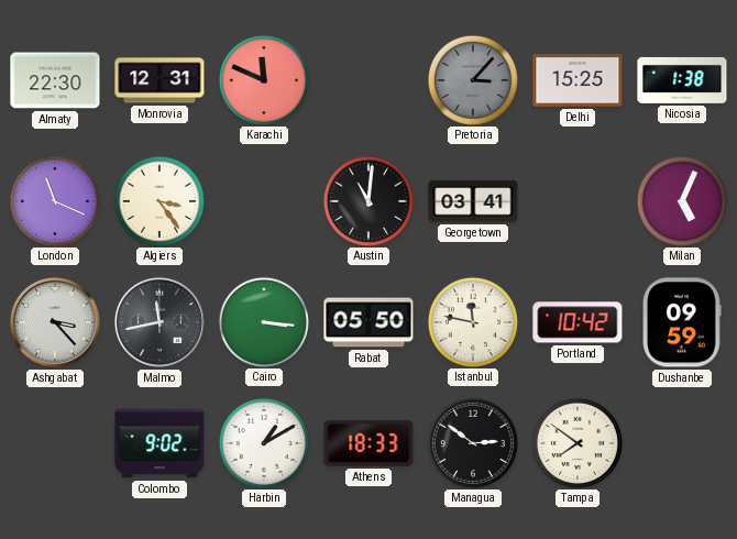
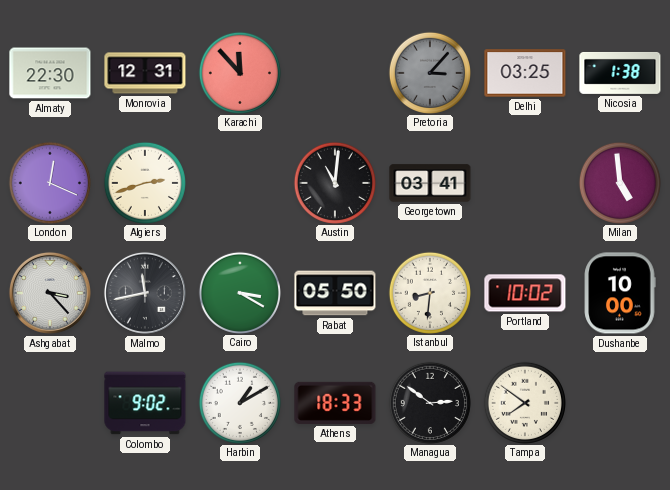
Karachi: 11:49 -> 11:53 (239, 72)
Delhi: 15:25 -> 03:25 (525, 73)
London: 11:19 -> 12:19 (49, 182)
Algiers: 3:24 -> 2:42 (144, 182)
Milan: 5:04 -> 4:59 (619, 182)
Cairo: 3:16 -> 3:20 (239, 292)
Istanbul: 11:47 -> 8:31 (429, 292)
Portland: 10:42 -> 10:02 (525, 293)
Dushanbe: 09:59 -> 10:00 (620, 293)
